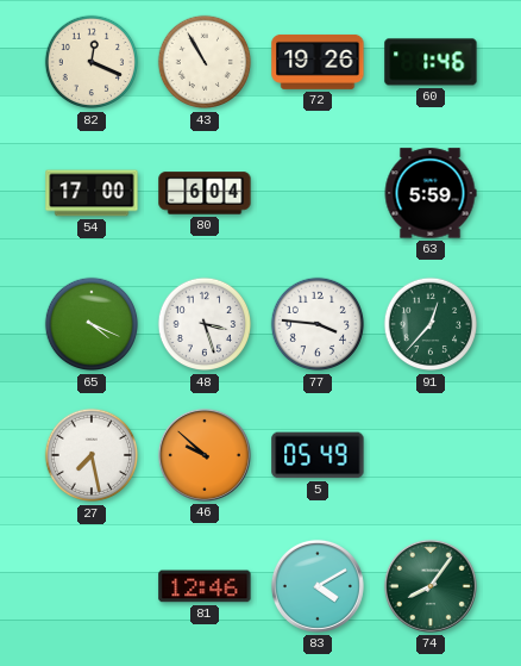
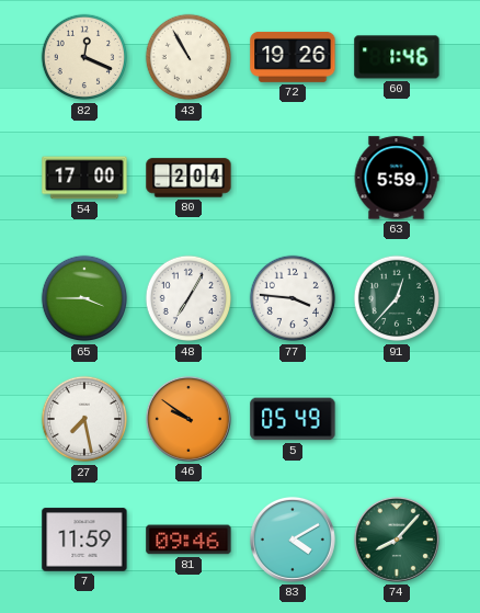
80: 6:04 -> 2:04 (188, 178)
65: 4:19 -> 3:45 (84, 298)
48: 3:27 -> 7:05 (188, 298)
46: 9:52 -> 9:51 (188, 419)
7: none -> 11:59 (84, 540)
81: 12:46 -> 09:46 (188, 540)
74: 8:06 -> 8:07 (397, 540)
